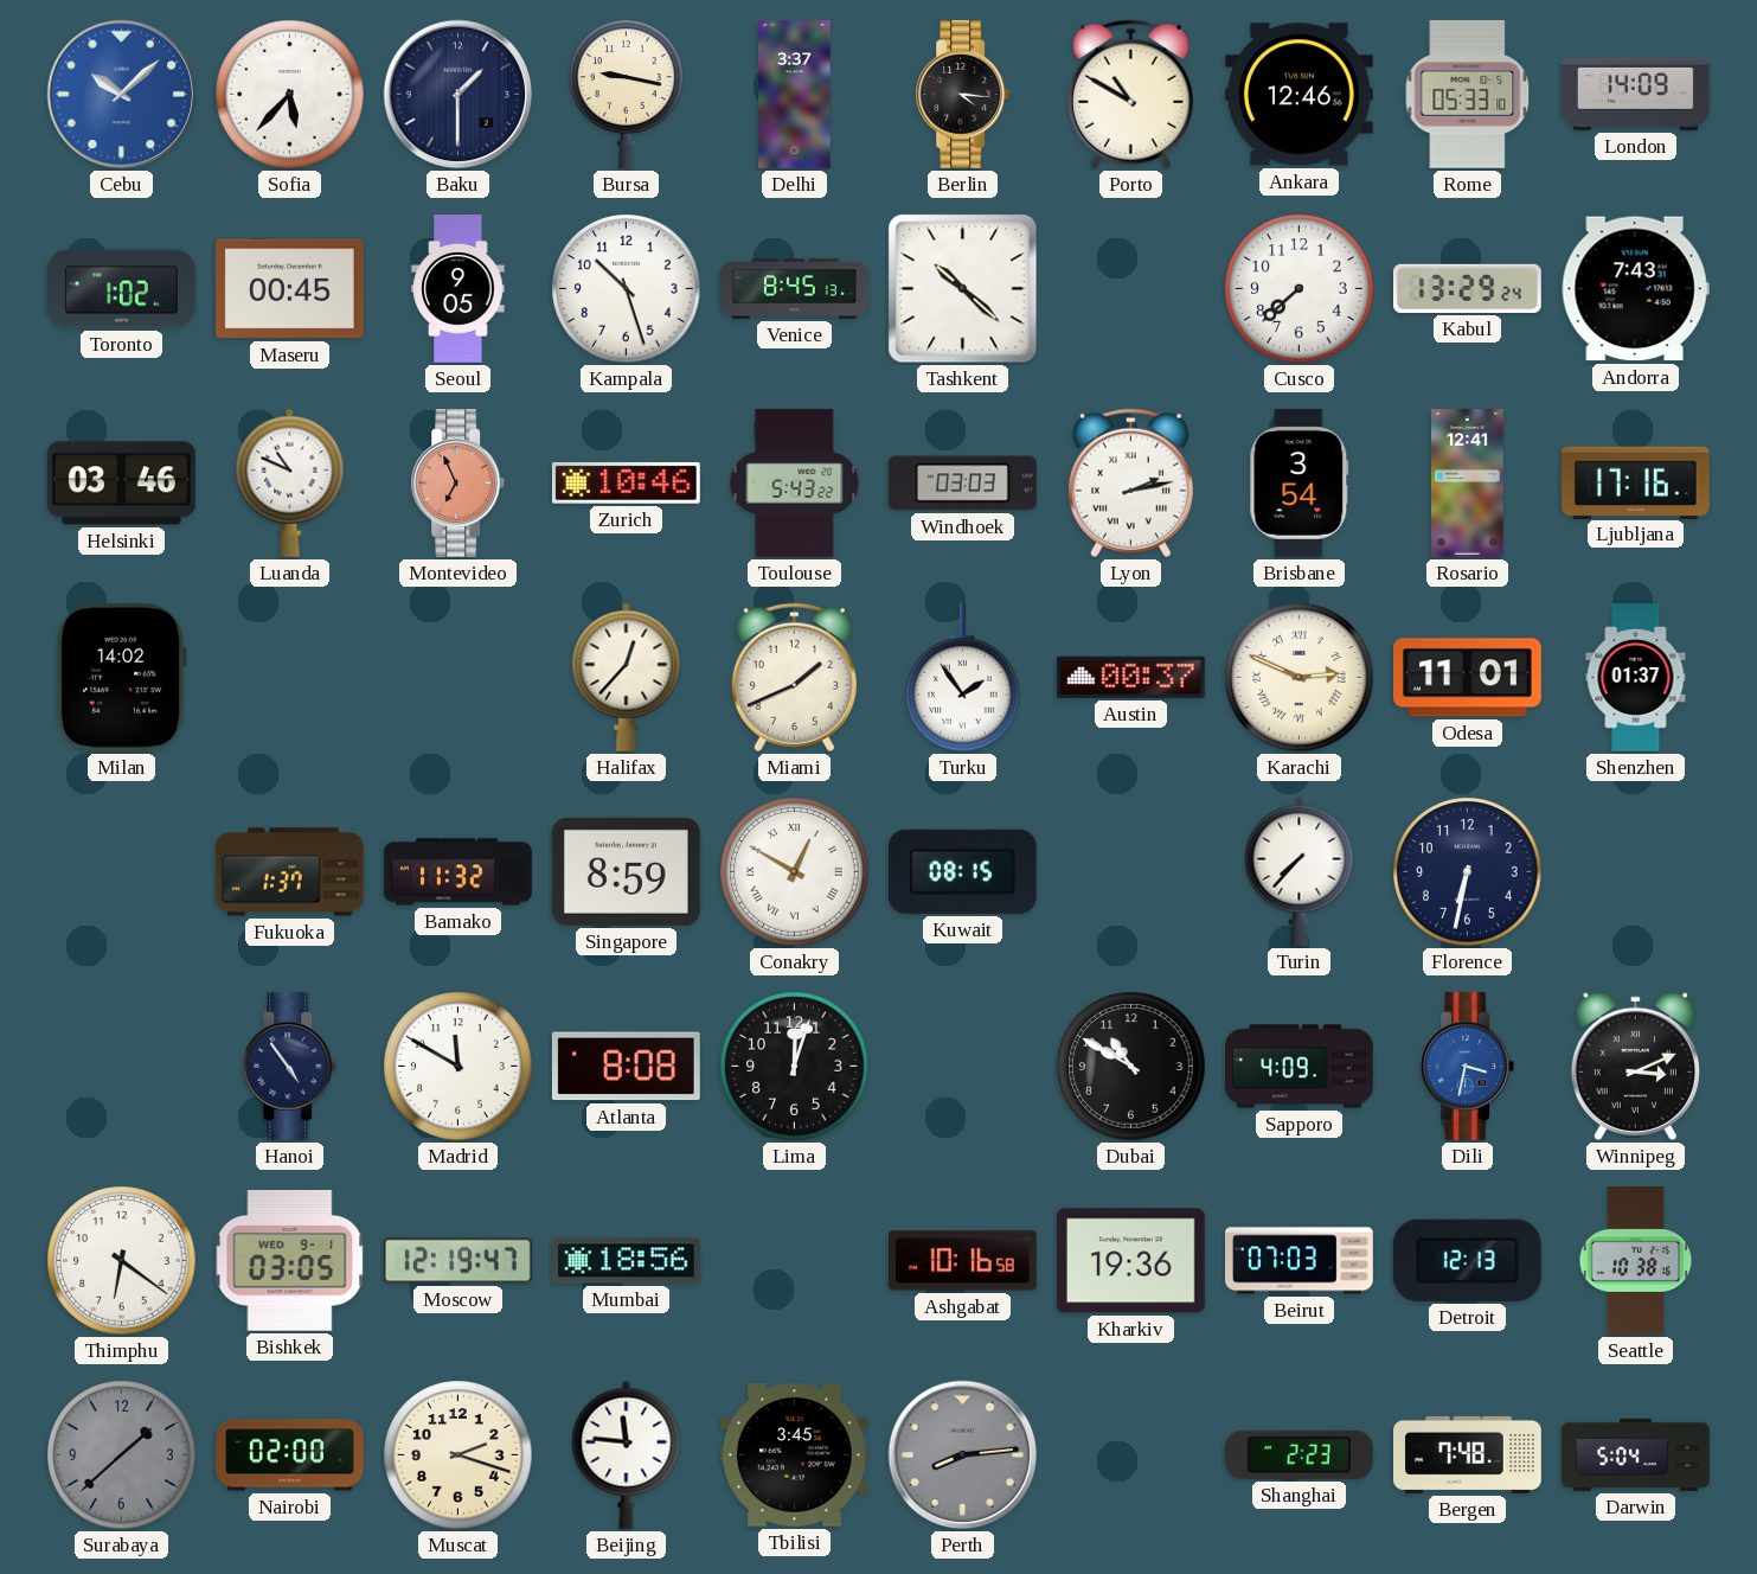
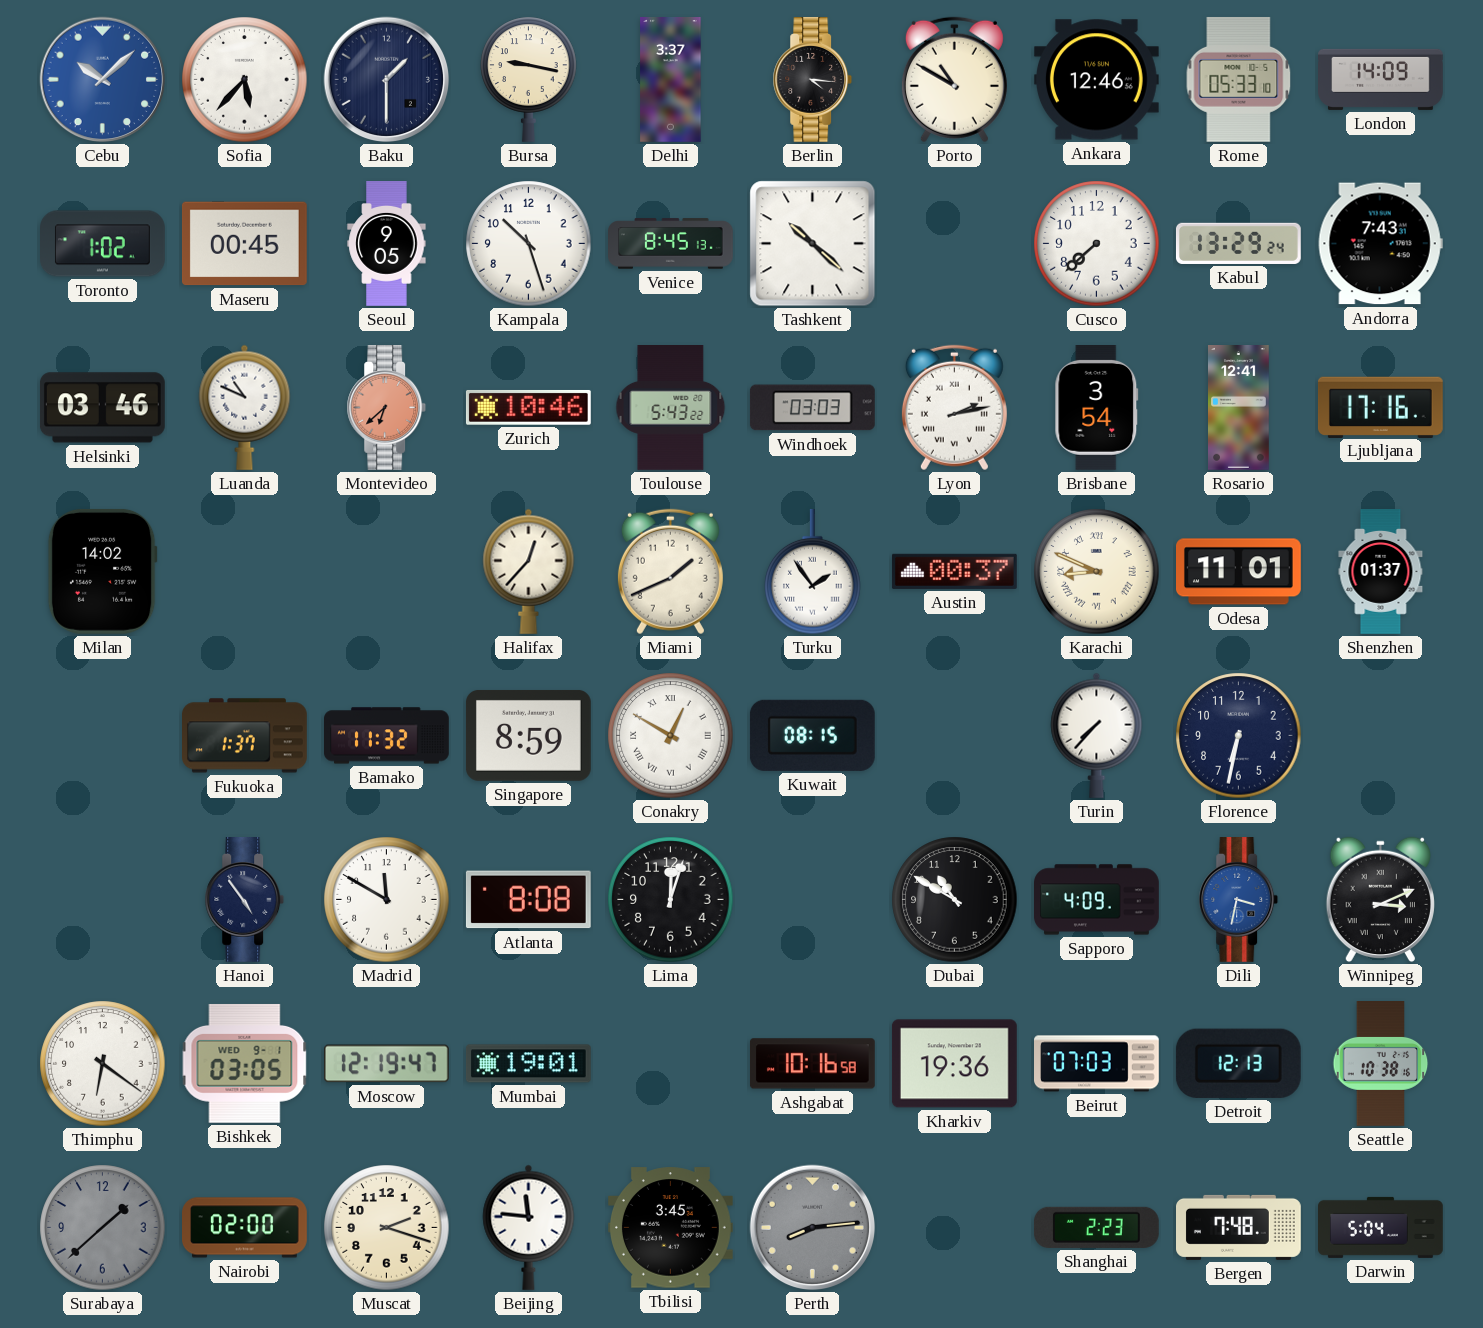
Montevideo: 6:56 -> 6:38 (387, 408)
Karachi: 2:49 -> 8:49 (1097, 572)
Mumbai: 18:56 -> 19:01 (528, 1064)
